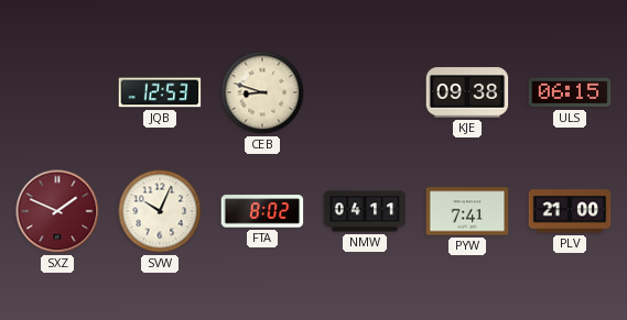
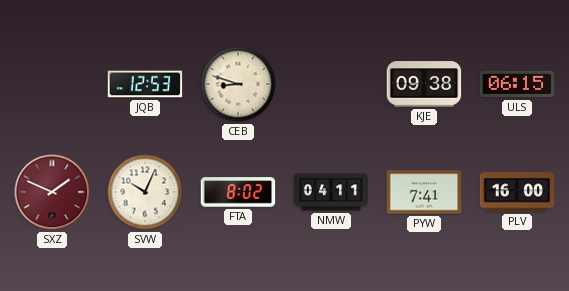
PLV: 21:00 -> 16:00 (517, 192)
